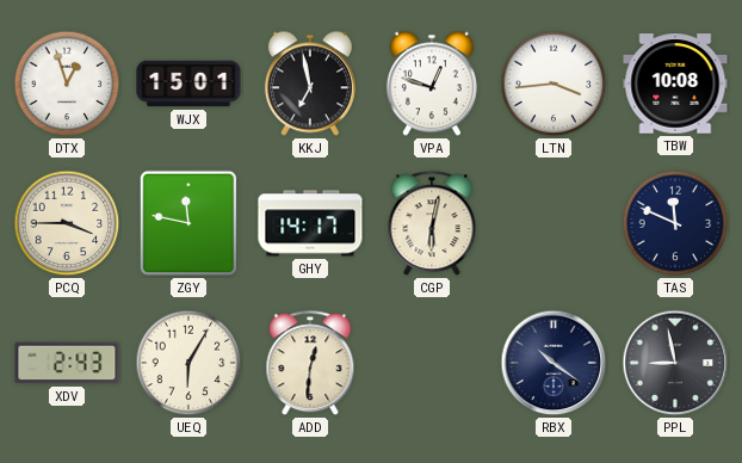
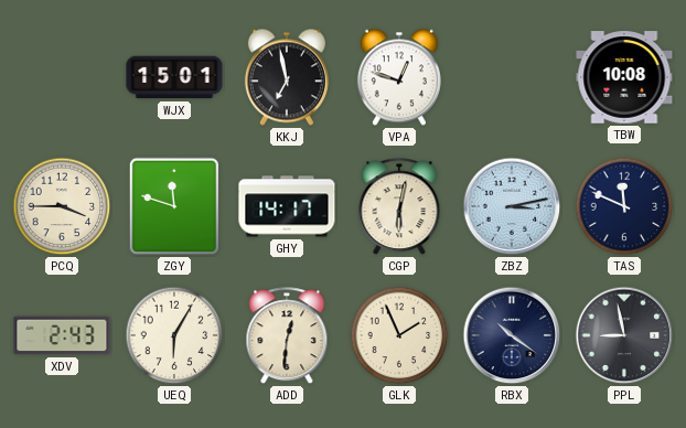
DTX: 12:57 -> none (67, 84)
LTN: 3:44 -> none (554, 84)
ZGY: 11:47 -> 11:48 (174, 206)
ZBZ: none -> 3:13 (512, 206)
GLK: none -> 1:56 (399, 335)
